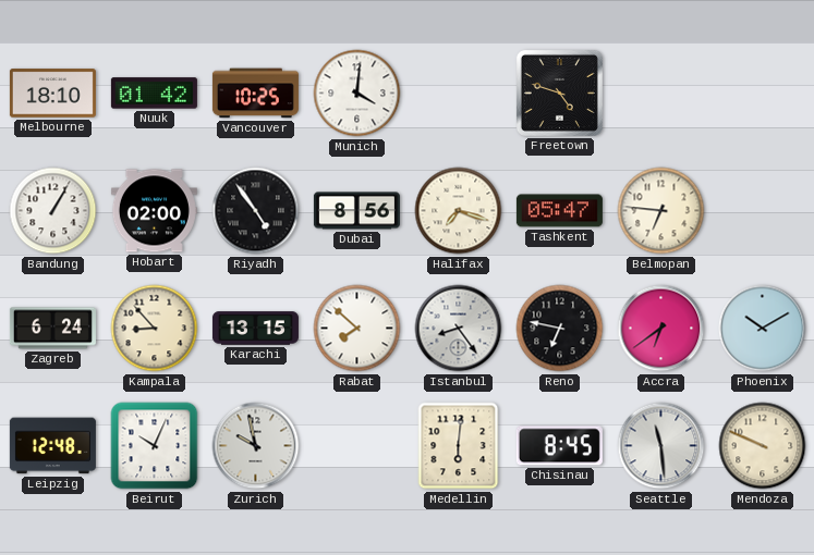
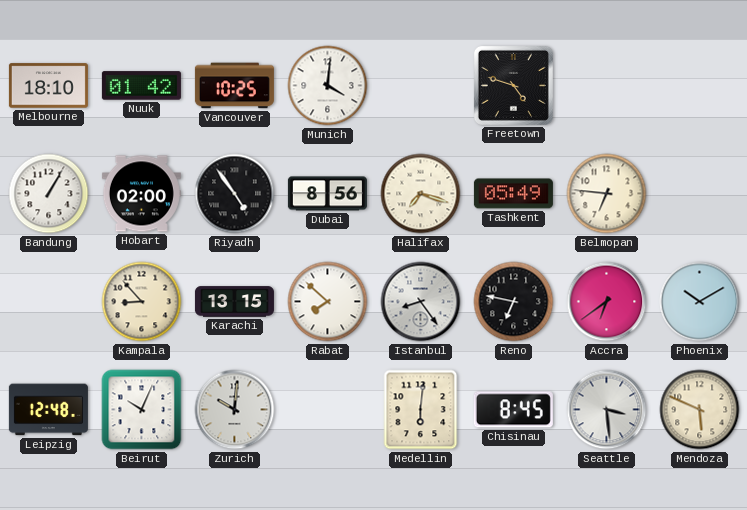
Tashkent: 05:47 -> 05:49 (513, 194)
Zagreb: 6:24 -> none (52, 329)
Zurich: 9:58 -> 10:01 (235, 410)
Seattle: 11:29 -> 3:29 (607, 410)
Mendoza: 9:49 -> 5:49 (700, 410)
